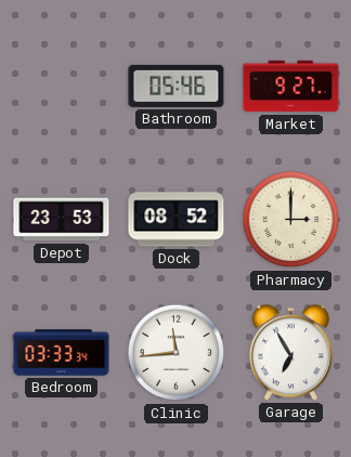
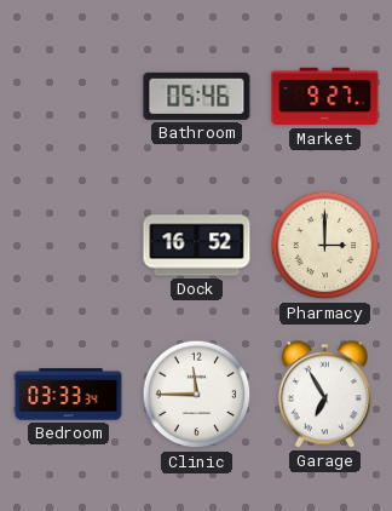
Depot: 23:53 -> none (62, 220)
Dock: 08:52 -> 16:52 (197, 246)
Clinic: 11:44 -> 11:45 (197, 395)
